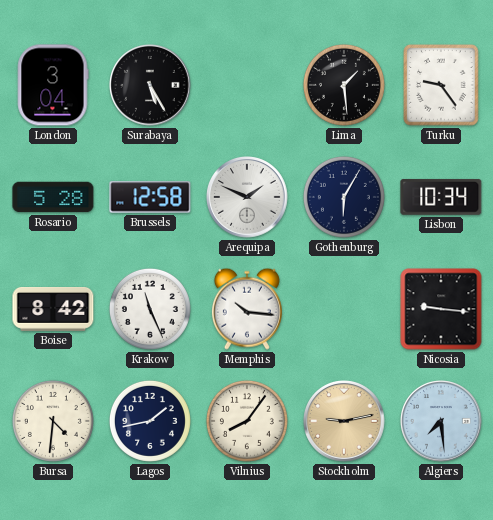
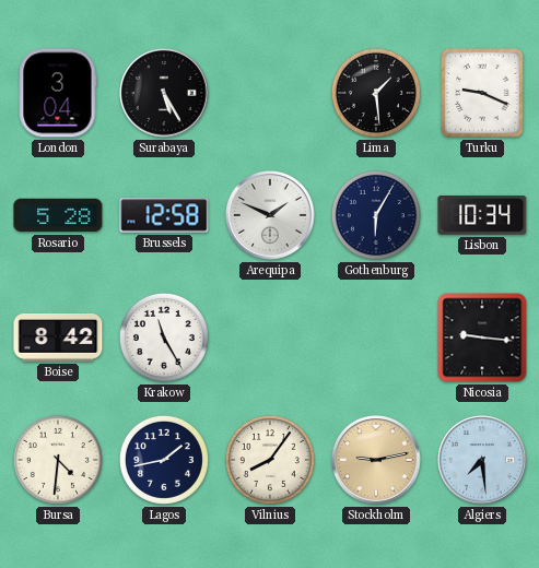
Turku: 9:24 -> 9:19 (482, 93)
Krakow: 11:26 -> 11:25 (164, 338)
Memphis: 10:16 -> none (247, 309)
